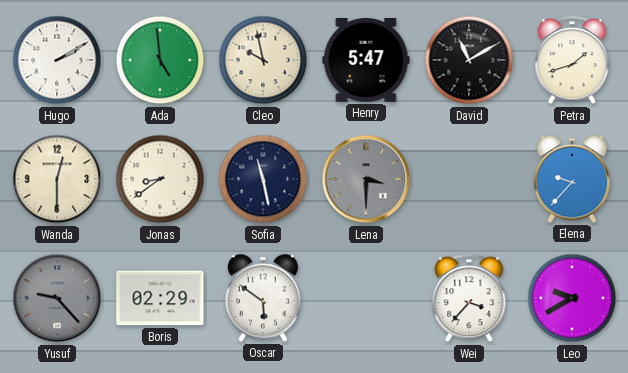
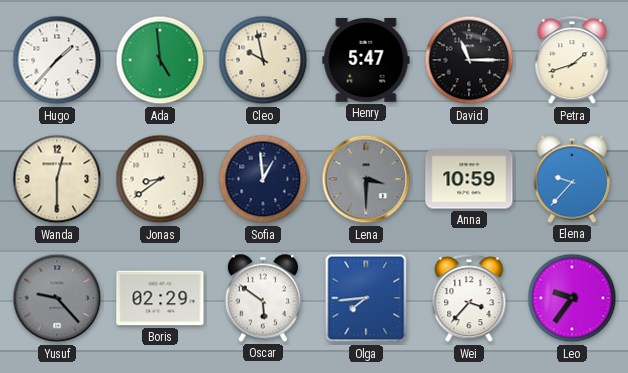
Hugo: 2:10 -> 1:37 (57, 60)
David: 11:10 -> 11:15 (469, 60)
Sofia: 11:28 -> 12:59 (263, 179)
Anna: none -> 10:59 (469, 179)
Olga: none -> 7:44 (366, 298)
Leo: 9:40 -> 9:36 (572, 298)
